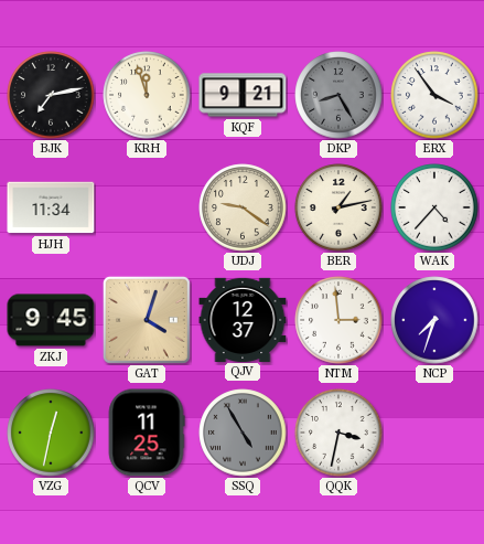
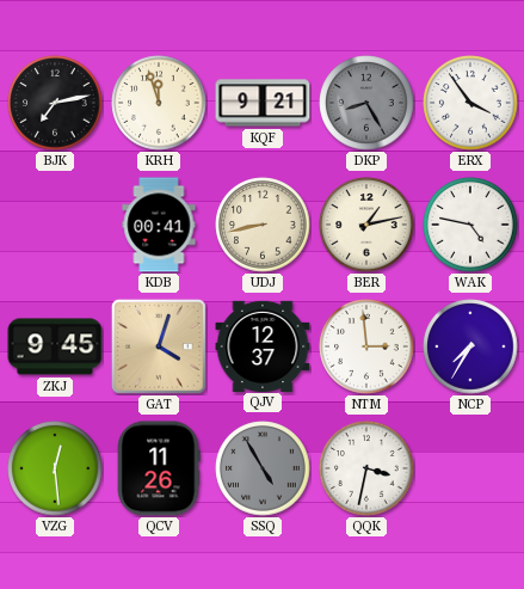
HJH: 11:34 -> none (51, 207)
KDB: none -> 00:41 (159, 225)
UDJ: 9:21 -> 8:43 (263, 225)
WAK: 4:37 -> 4:47 (470, 225)
NCP: 7:33 -> 7:35 (470, 346)
VZG: 12:32 -> 12:29 (55, 468)
QCV: 11:25 -> 11:26 (159, 468)
